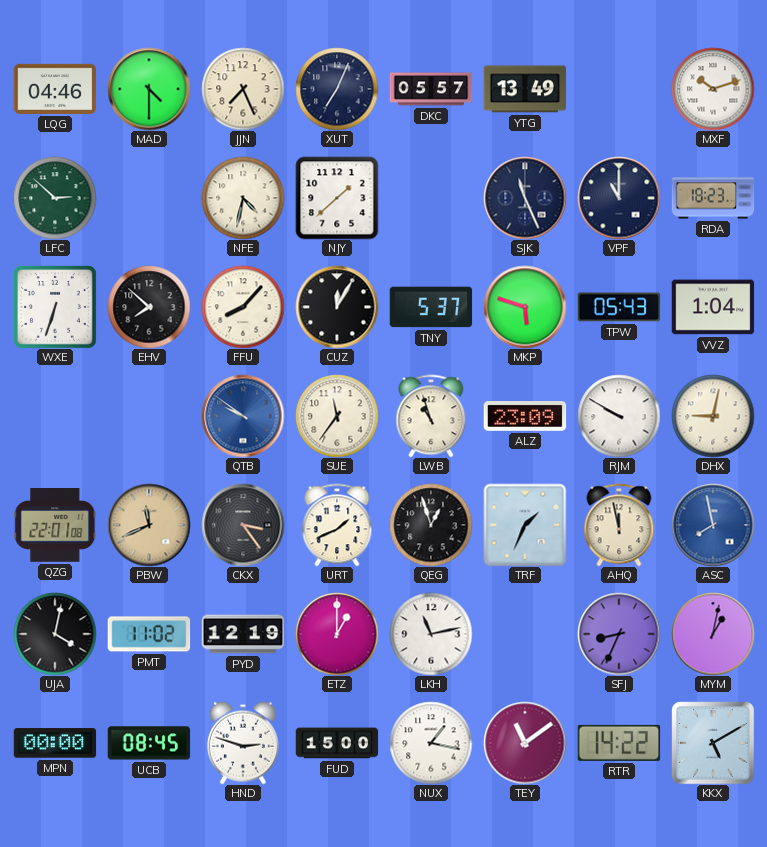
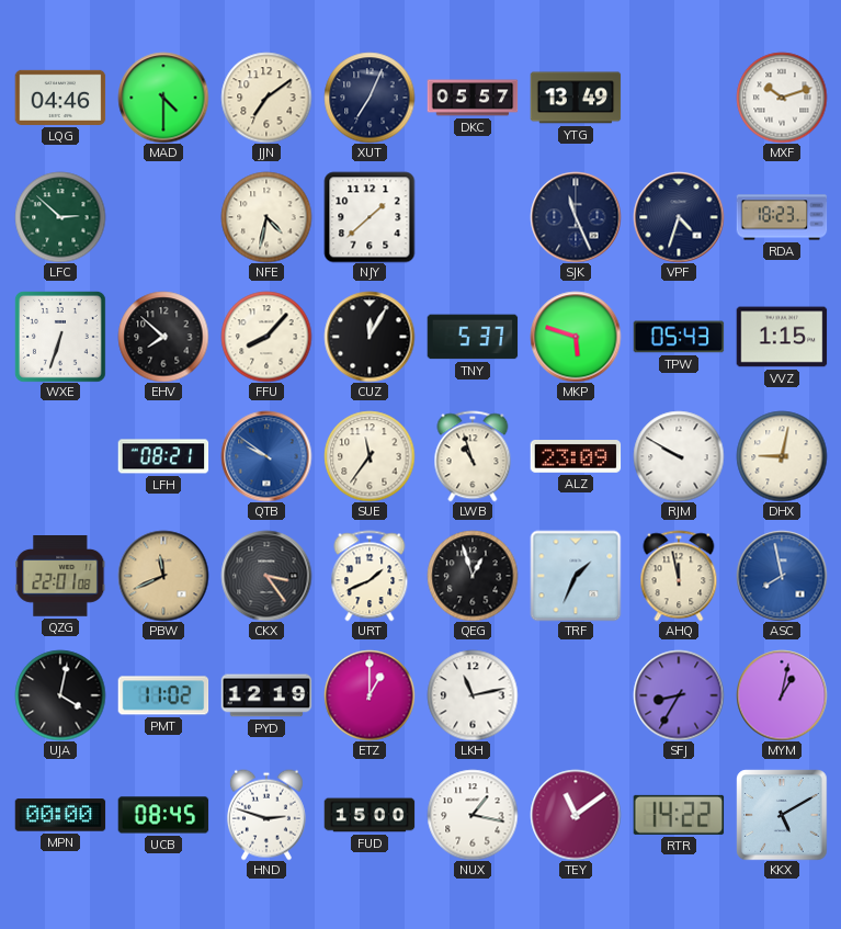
JJN: 7:26 -> 7:09 (266, 98)
VPF: 11:00 -> 4:33 (679, 217)
VVZ: 1:04 -> 1:15 (782, 337)
LFH: none -> 08:21 (163, 456)
SFJ: 8:34 -> 8:35 (679, 695)
